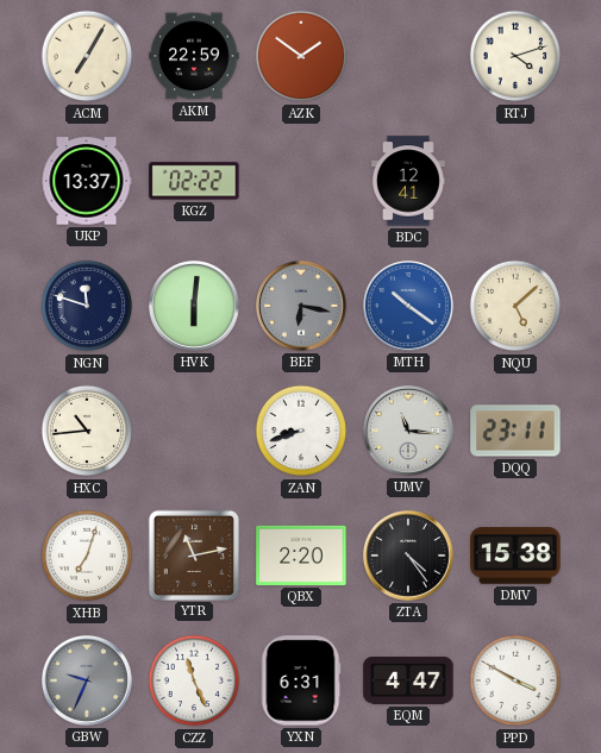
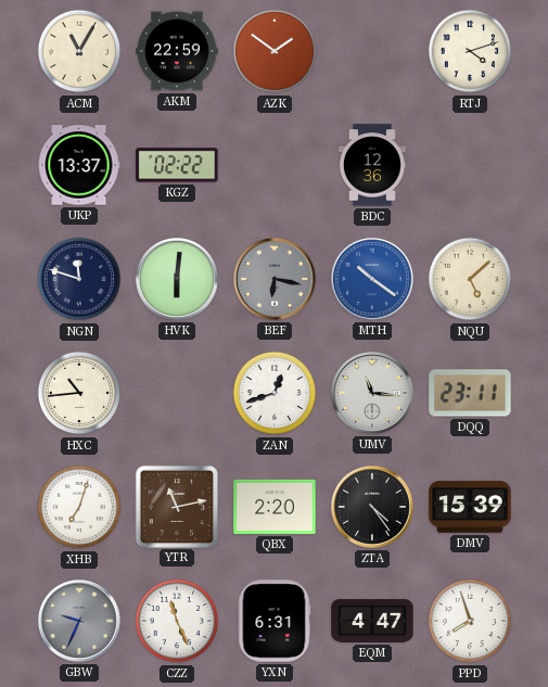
ACM: 7:05 -> 11:05 (79, 51)
BDC: 12:41 -> 12:36 (372, 165)
ZAN: 8:42 -> 12:42 (275, 393)
DMV: 15:38 -> 15:39 (470, 507)
PPD: 3:50 -> 7:57 (470, 621)
